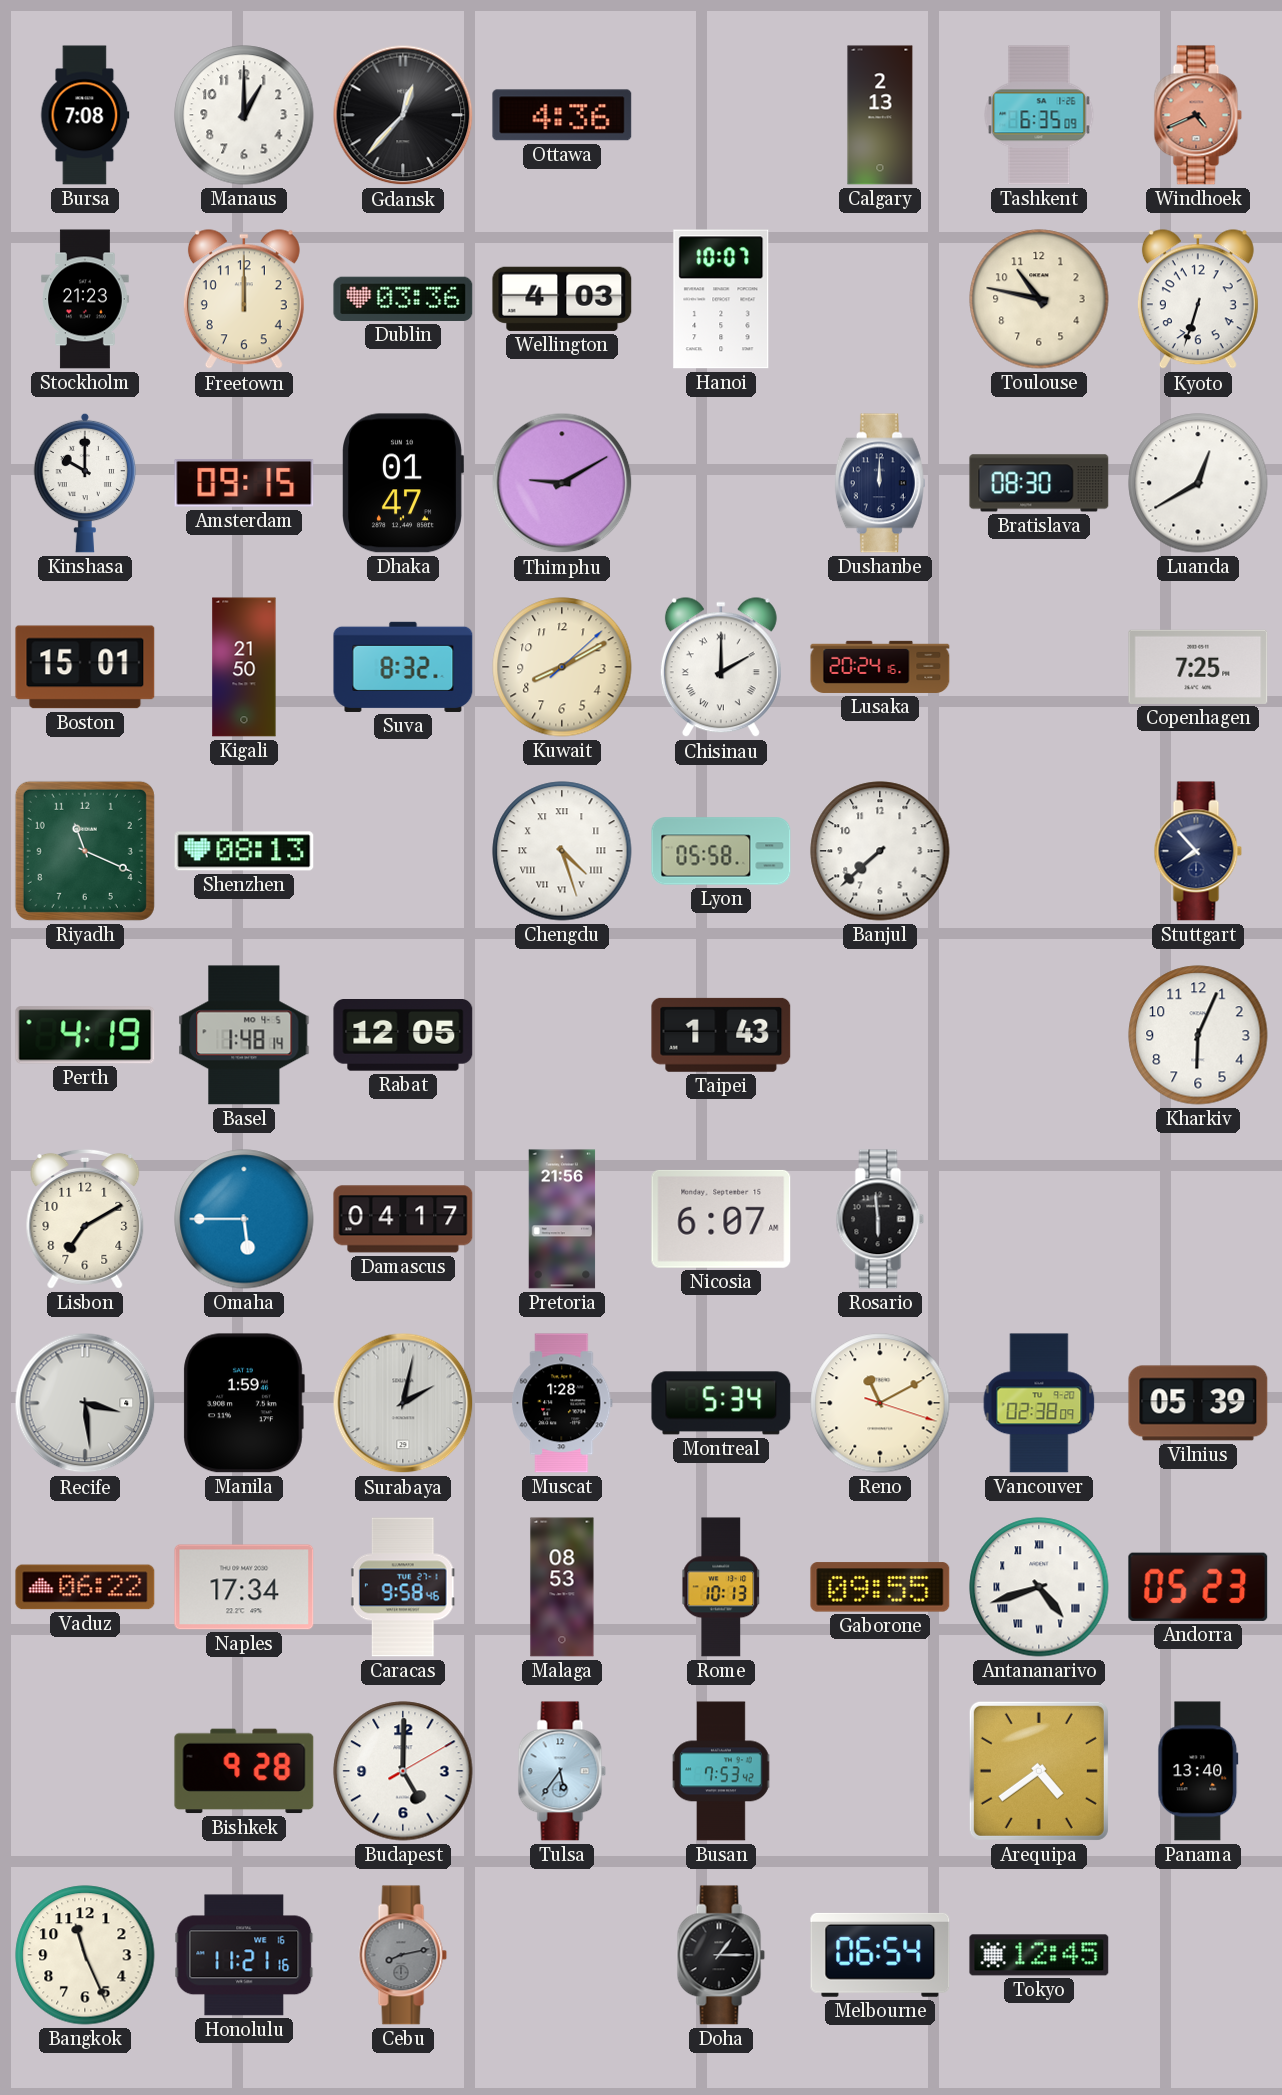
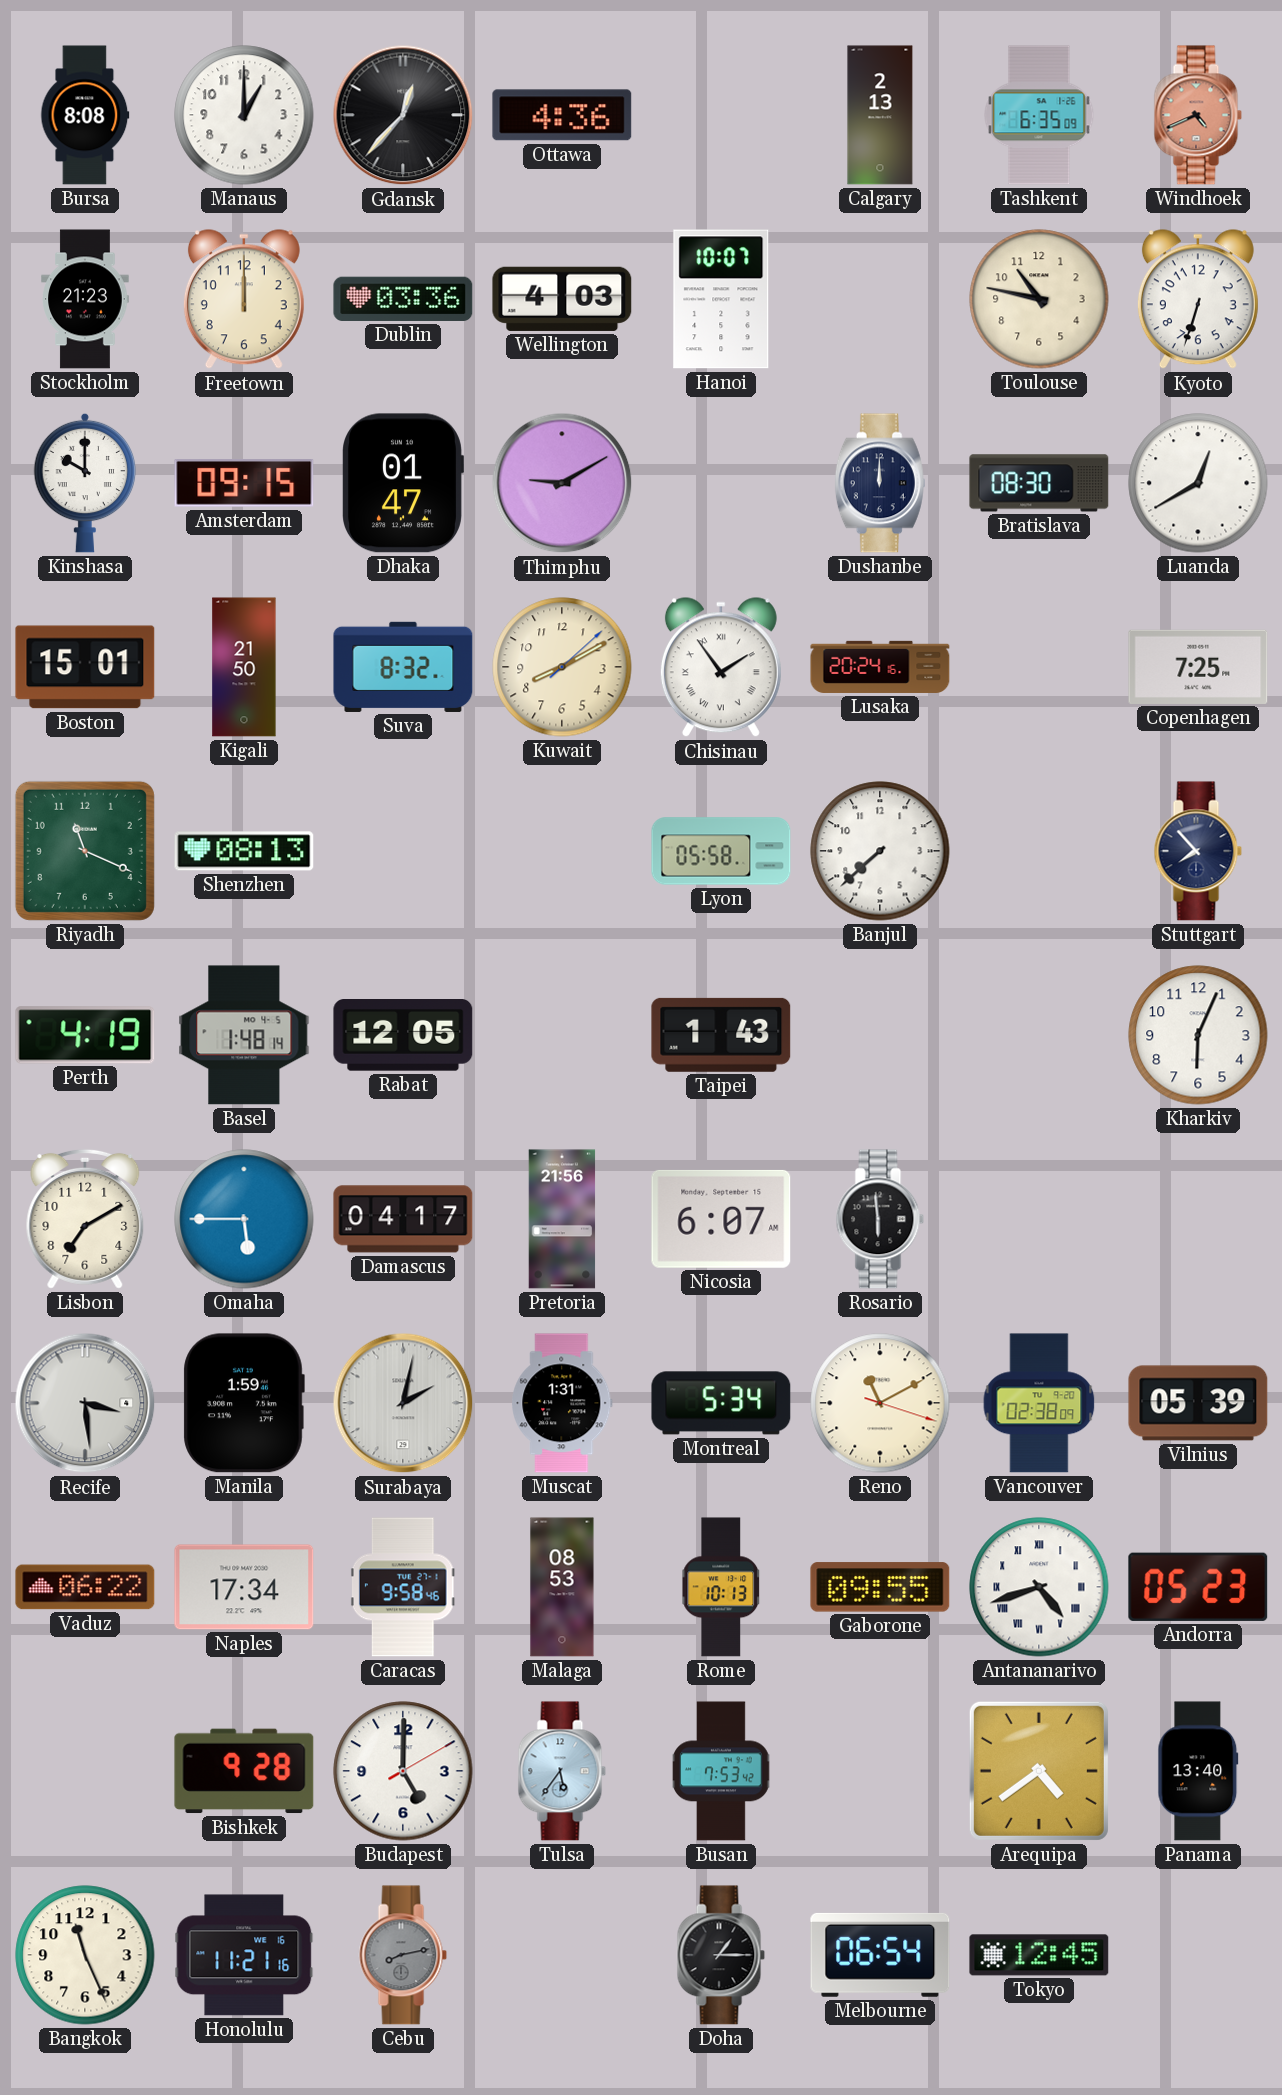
Bursa: 7:08 -> 8:08 (85, 115)
Chisinau: 2:00 -> 1:54 (721, 668)
Chengdu: 4:27 -> none (562, 851)
Muscat: 1:28 -> 1:31 (562, 1403)
